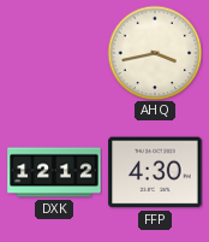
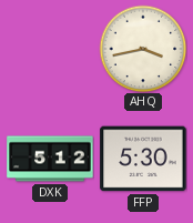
DXK: 12:12 -> 5:12 (50, 159)
FFP: 4:30 -> 5:30 (143, 159)
